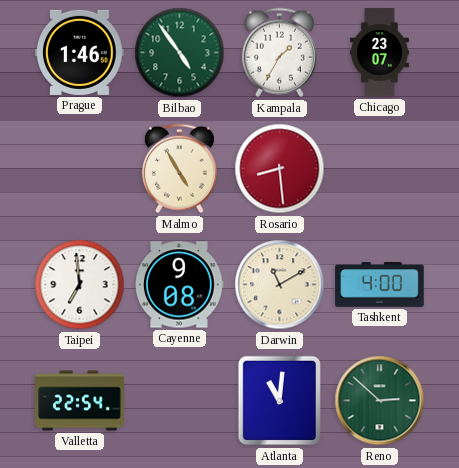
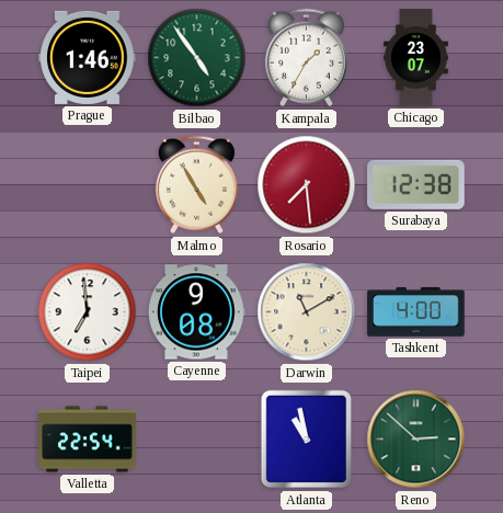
Rosario: 8:29 -> 7:29 (307, 185)
Surabaya: none -> 12:38 (416, 184)
Atlanta: 11:01 -> 10:58 (306, 440)
